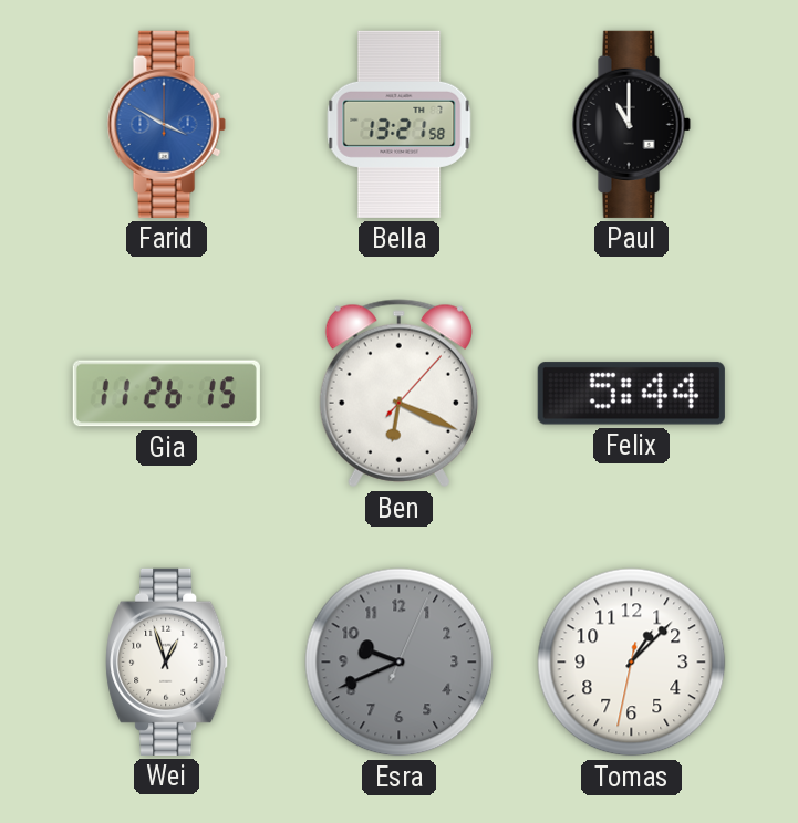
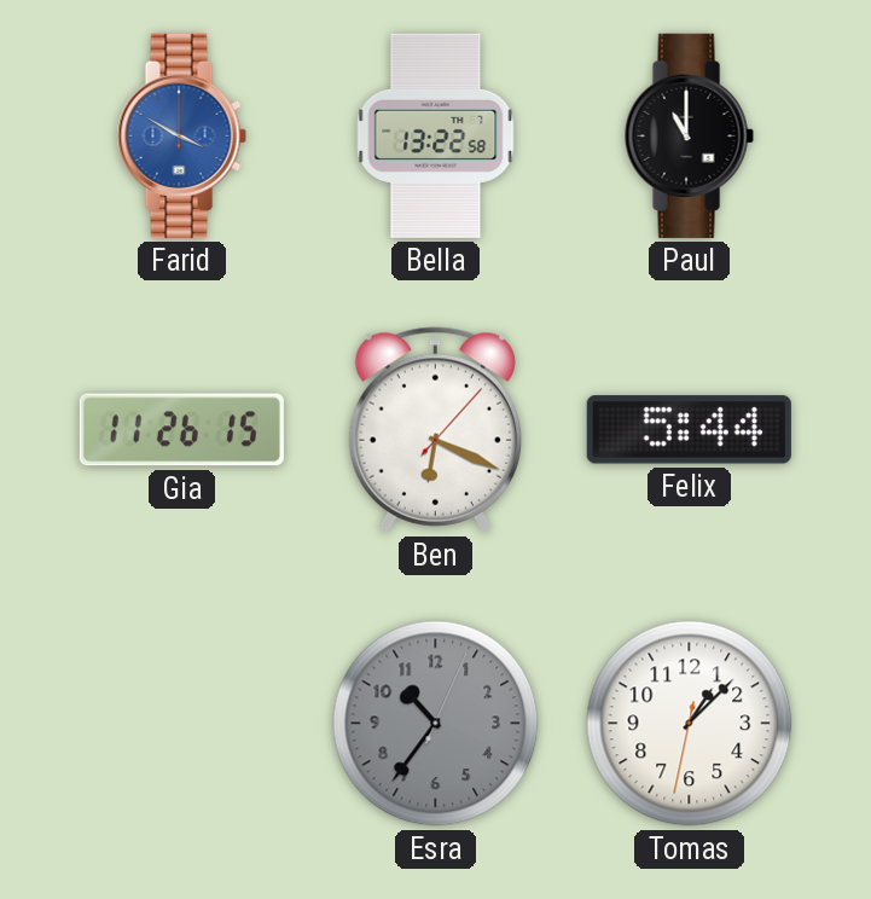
Bella: 13:21 -> 13:22 (436, 135)
Wei: 12:57 -> none (167, 661)
Esra: 9:41 -> 10:36 (436, 724)
